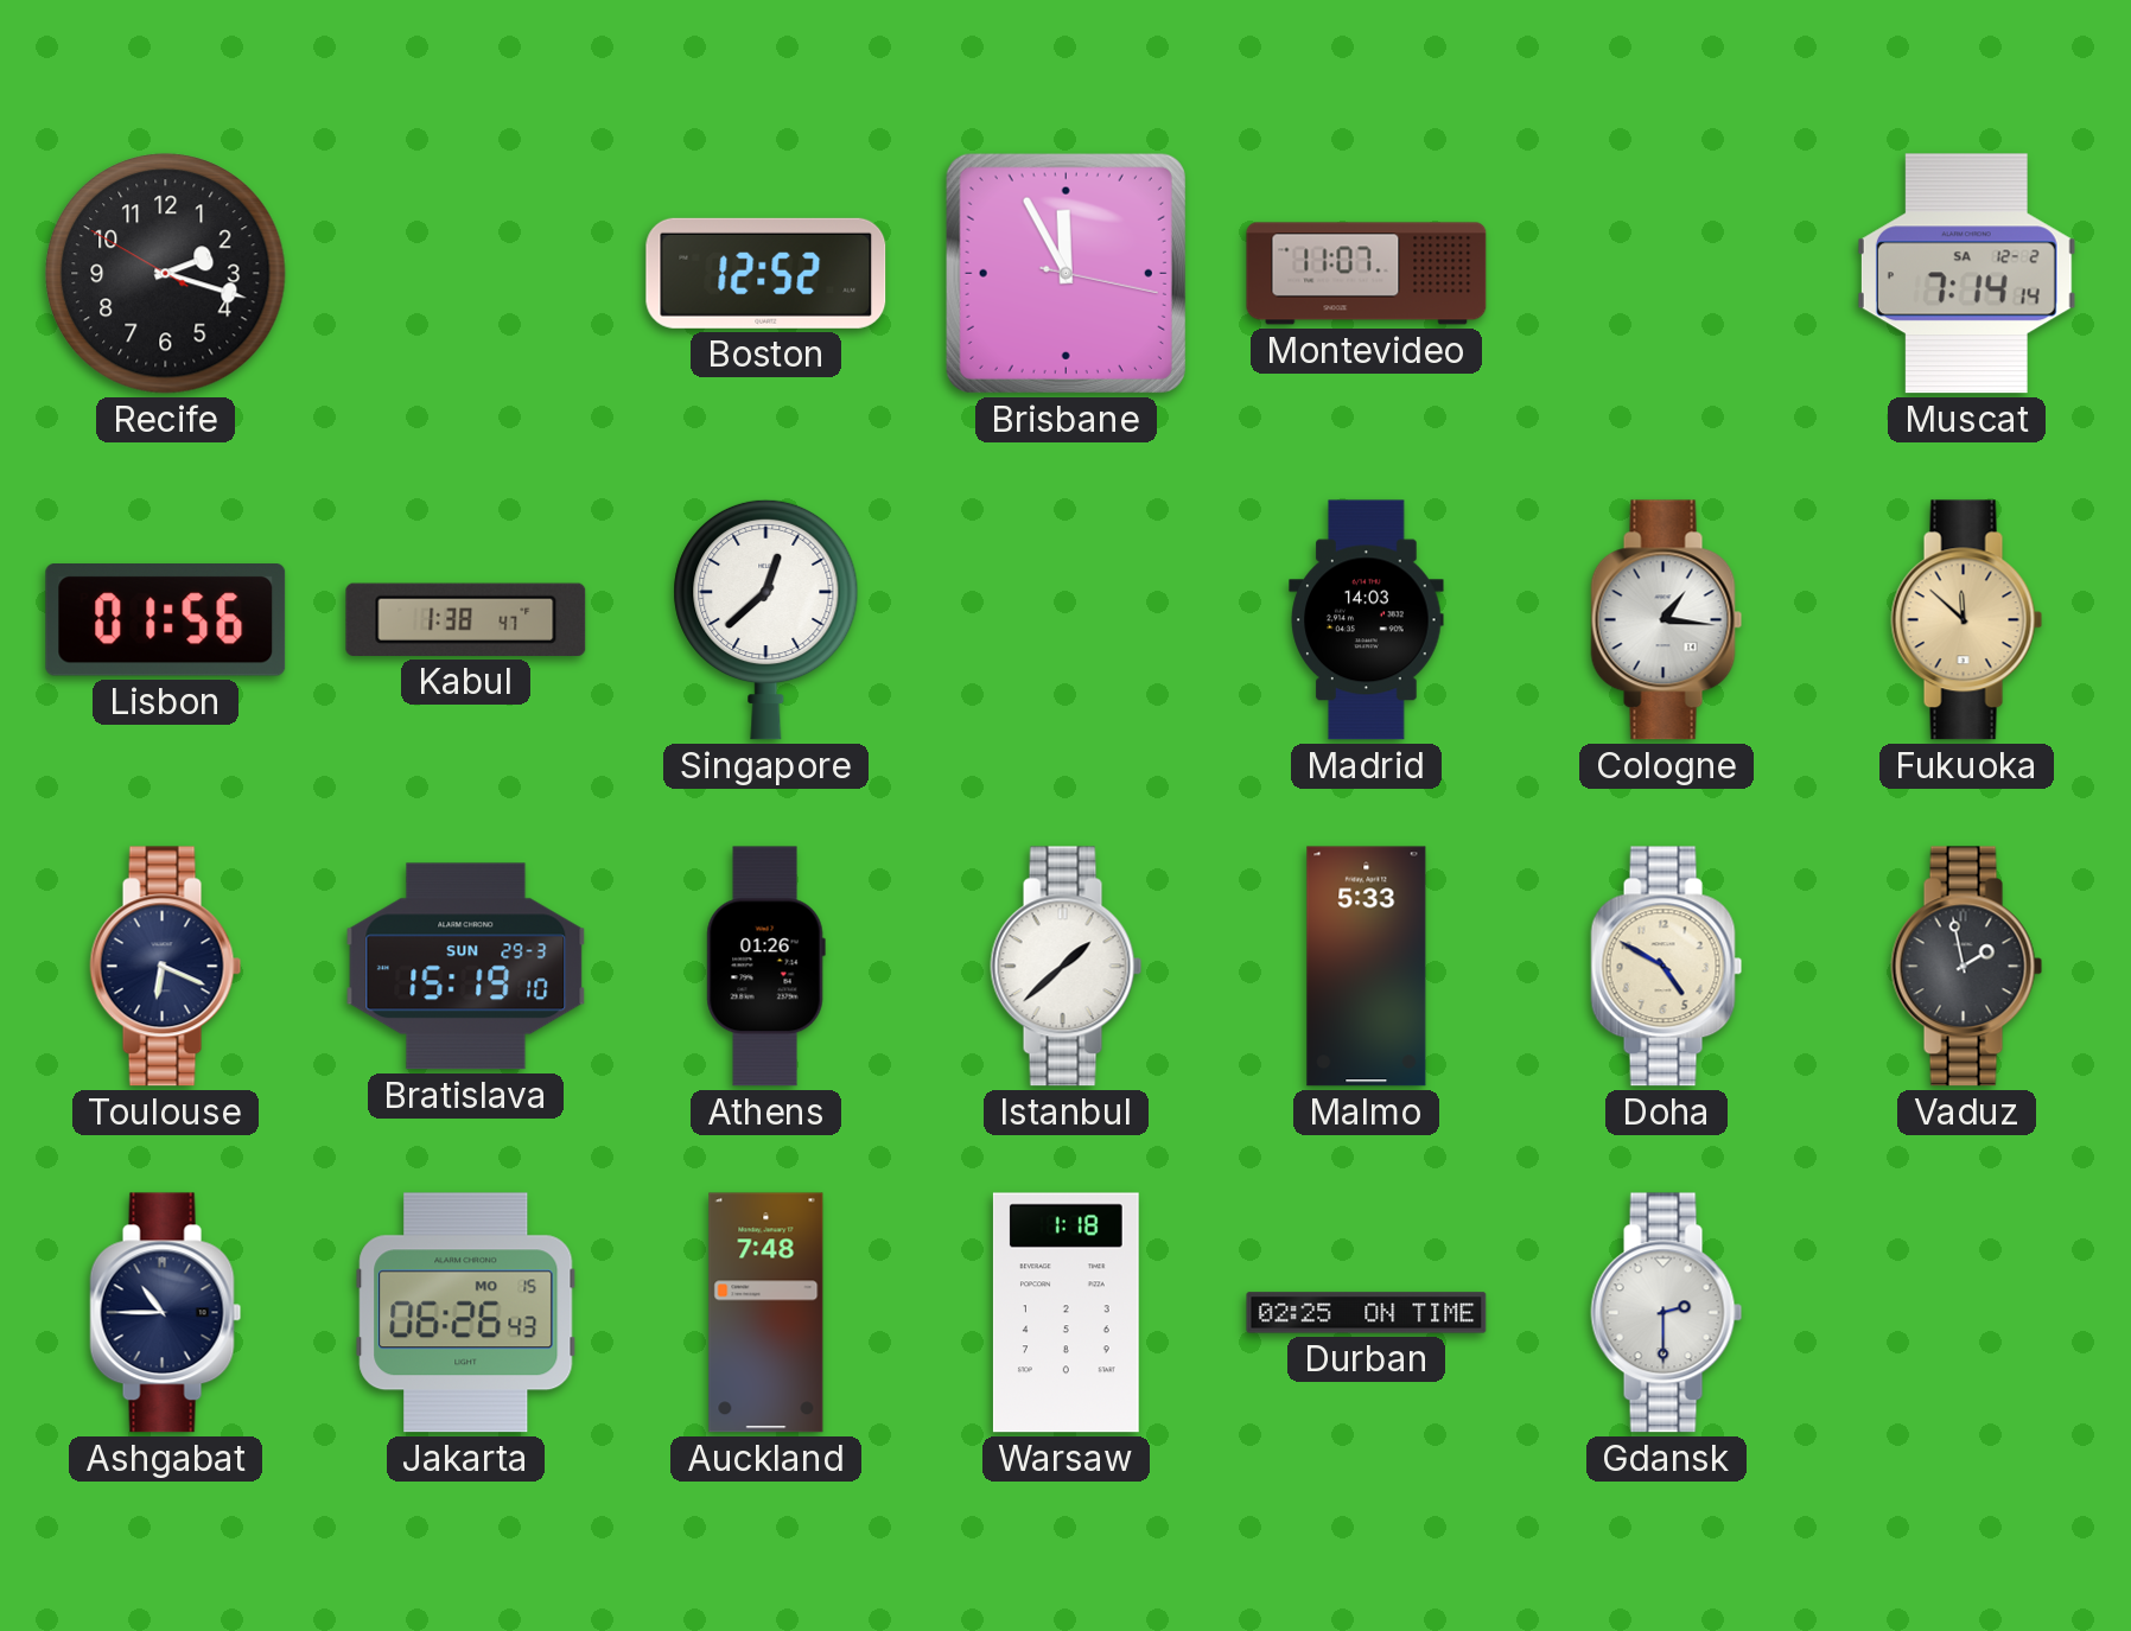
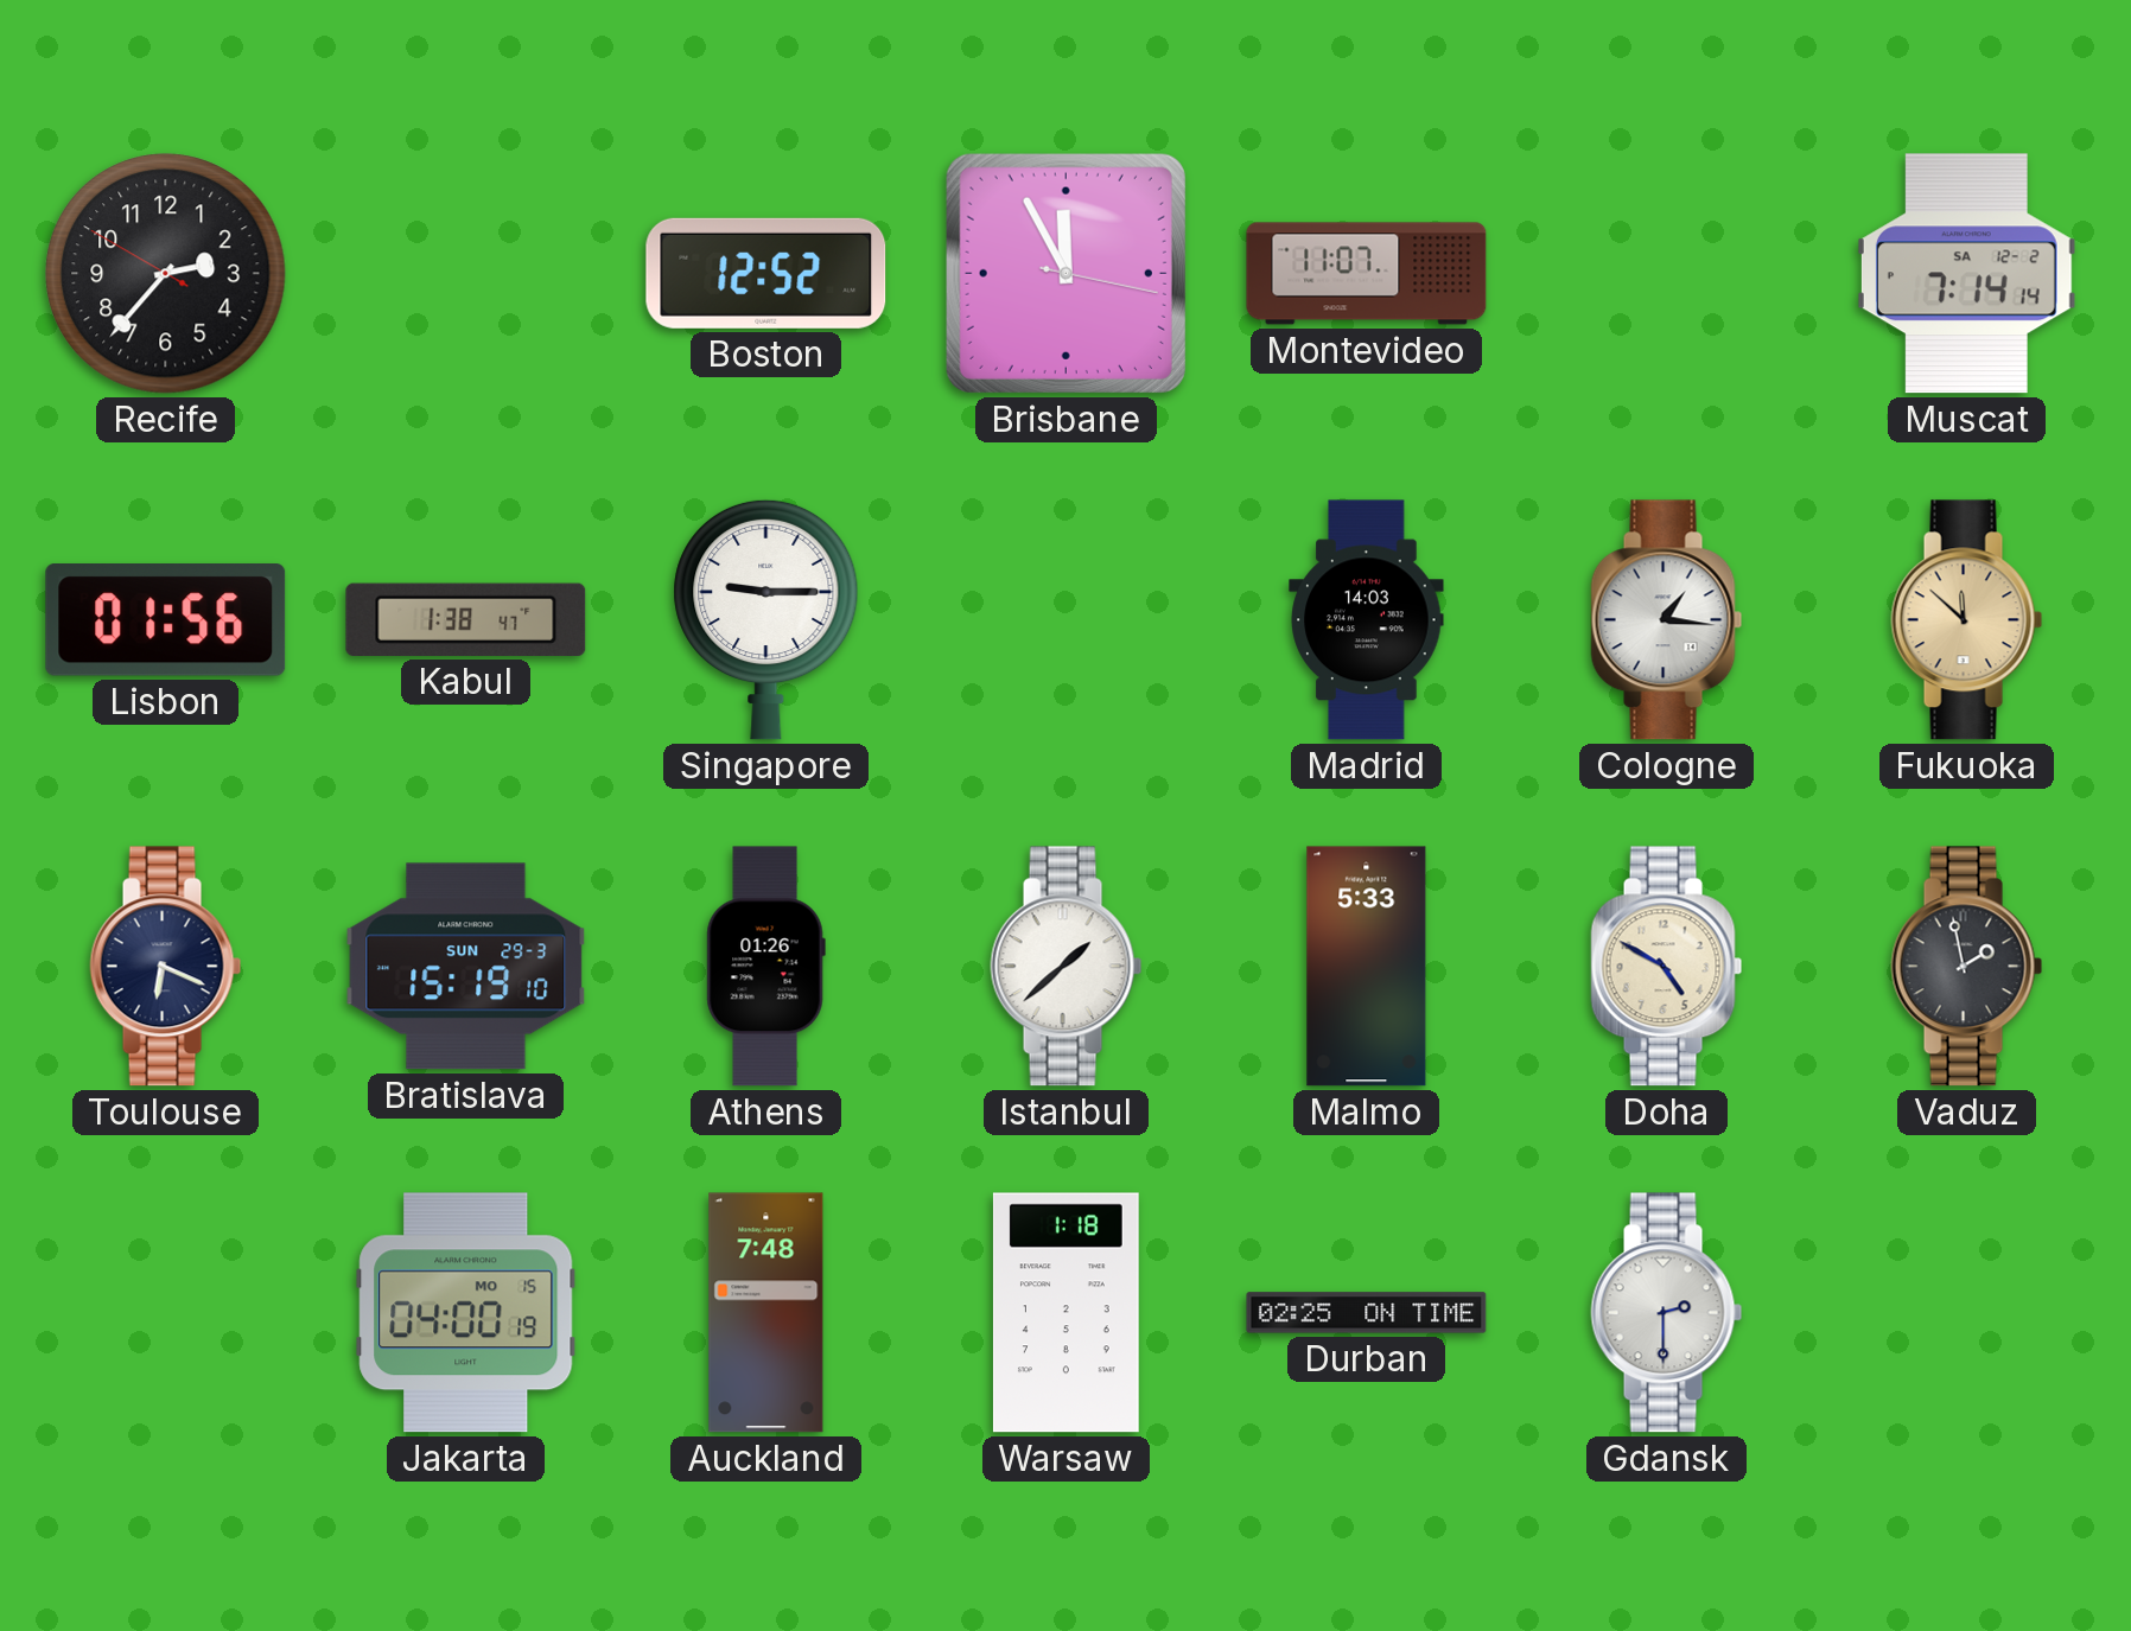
Recife: 2:17 -> 2:36 (166, 274)
Singapore: 12:38 -> 9:15 (766, 619)
Ashgabat: 10:45 -> none (166, 1313)
Jakarta: 06:26 -> 04:00 (466, 1313)
